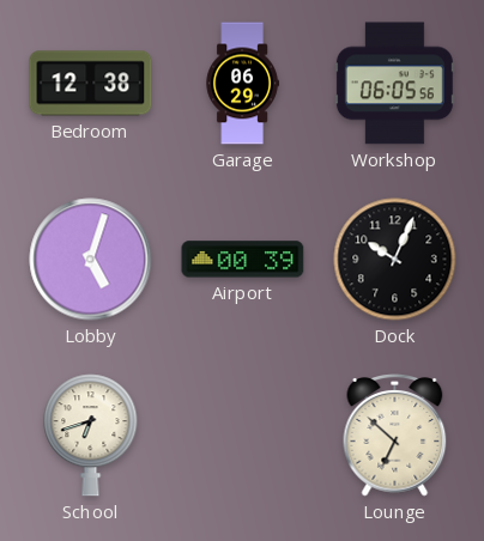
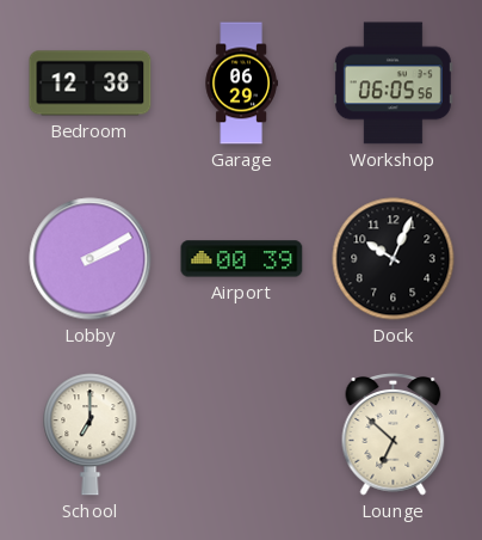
Lobby: 5:03 -> 2:10 (91, 259)
School: 6:42 -> 7:00 (91, 435)
